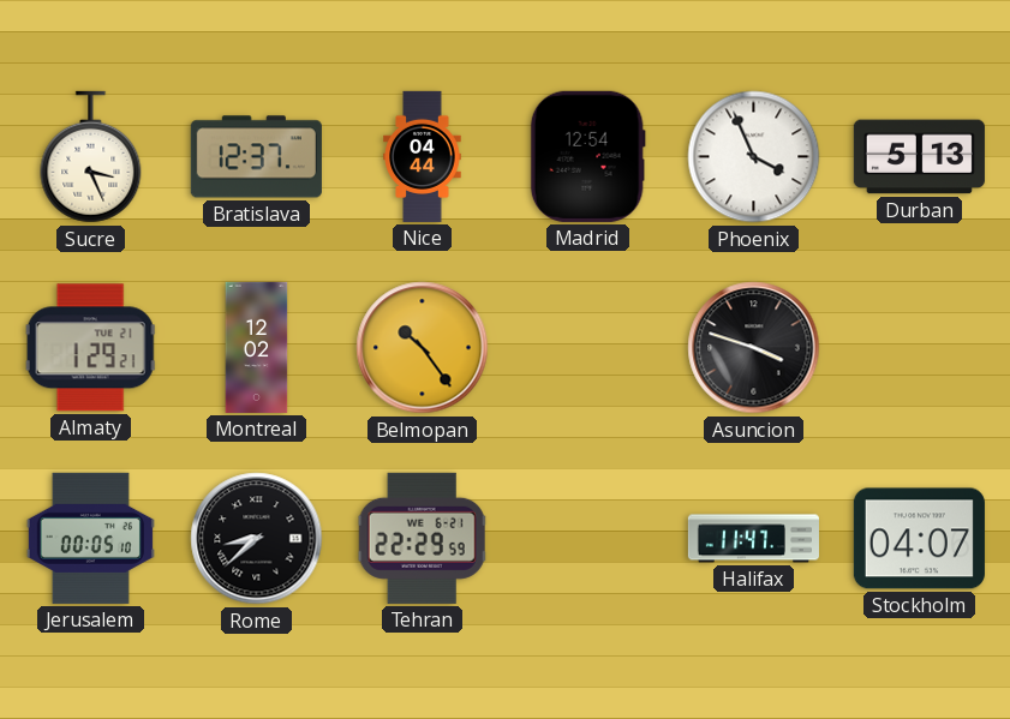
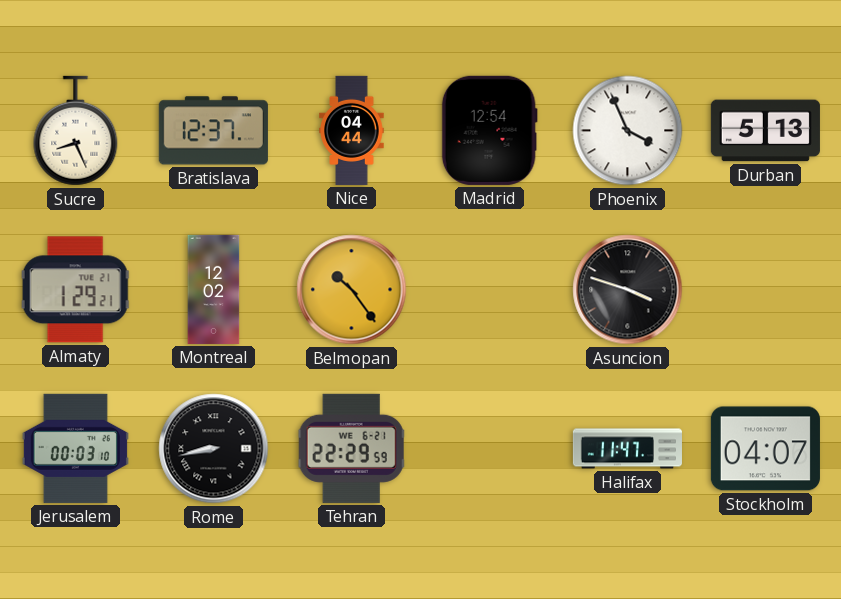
Sucre: 3:26 -> 8:26 (76, 131)
Jerusalem: 00:05 -> 00:03 (75, 448)
Rome: 8:38 -> 8:43 (214, 449)
